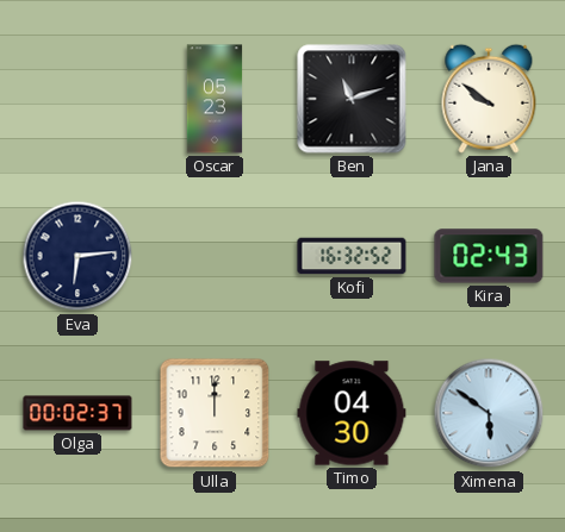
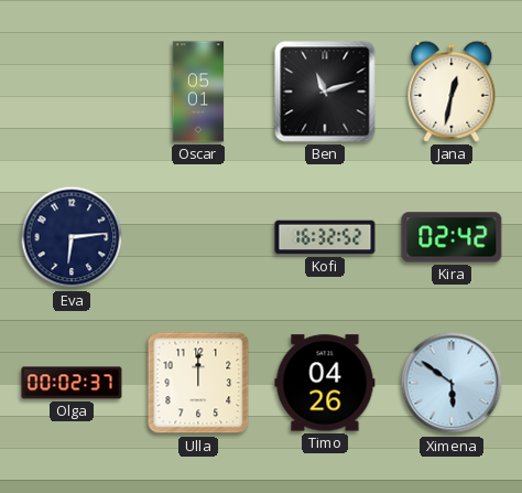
Oscar: 05:23 -> 05:01 (198, 92)
Jana: 9:51 -> 12:32 (452, 92)
Kira: 02:43 -> 02:42 (452, 237)
Timo: 04:30 -> 04:26 (325, 383)
